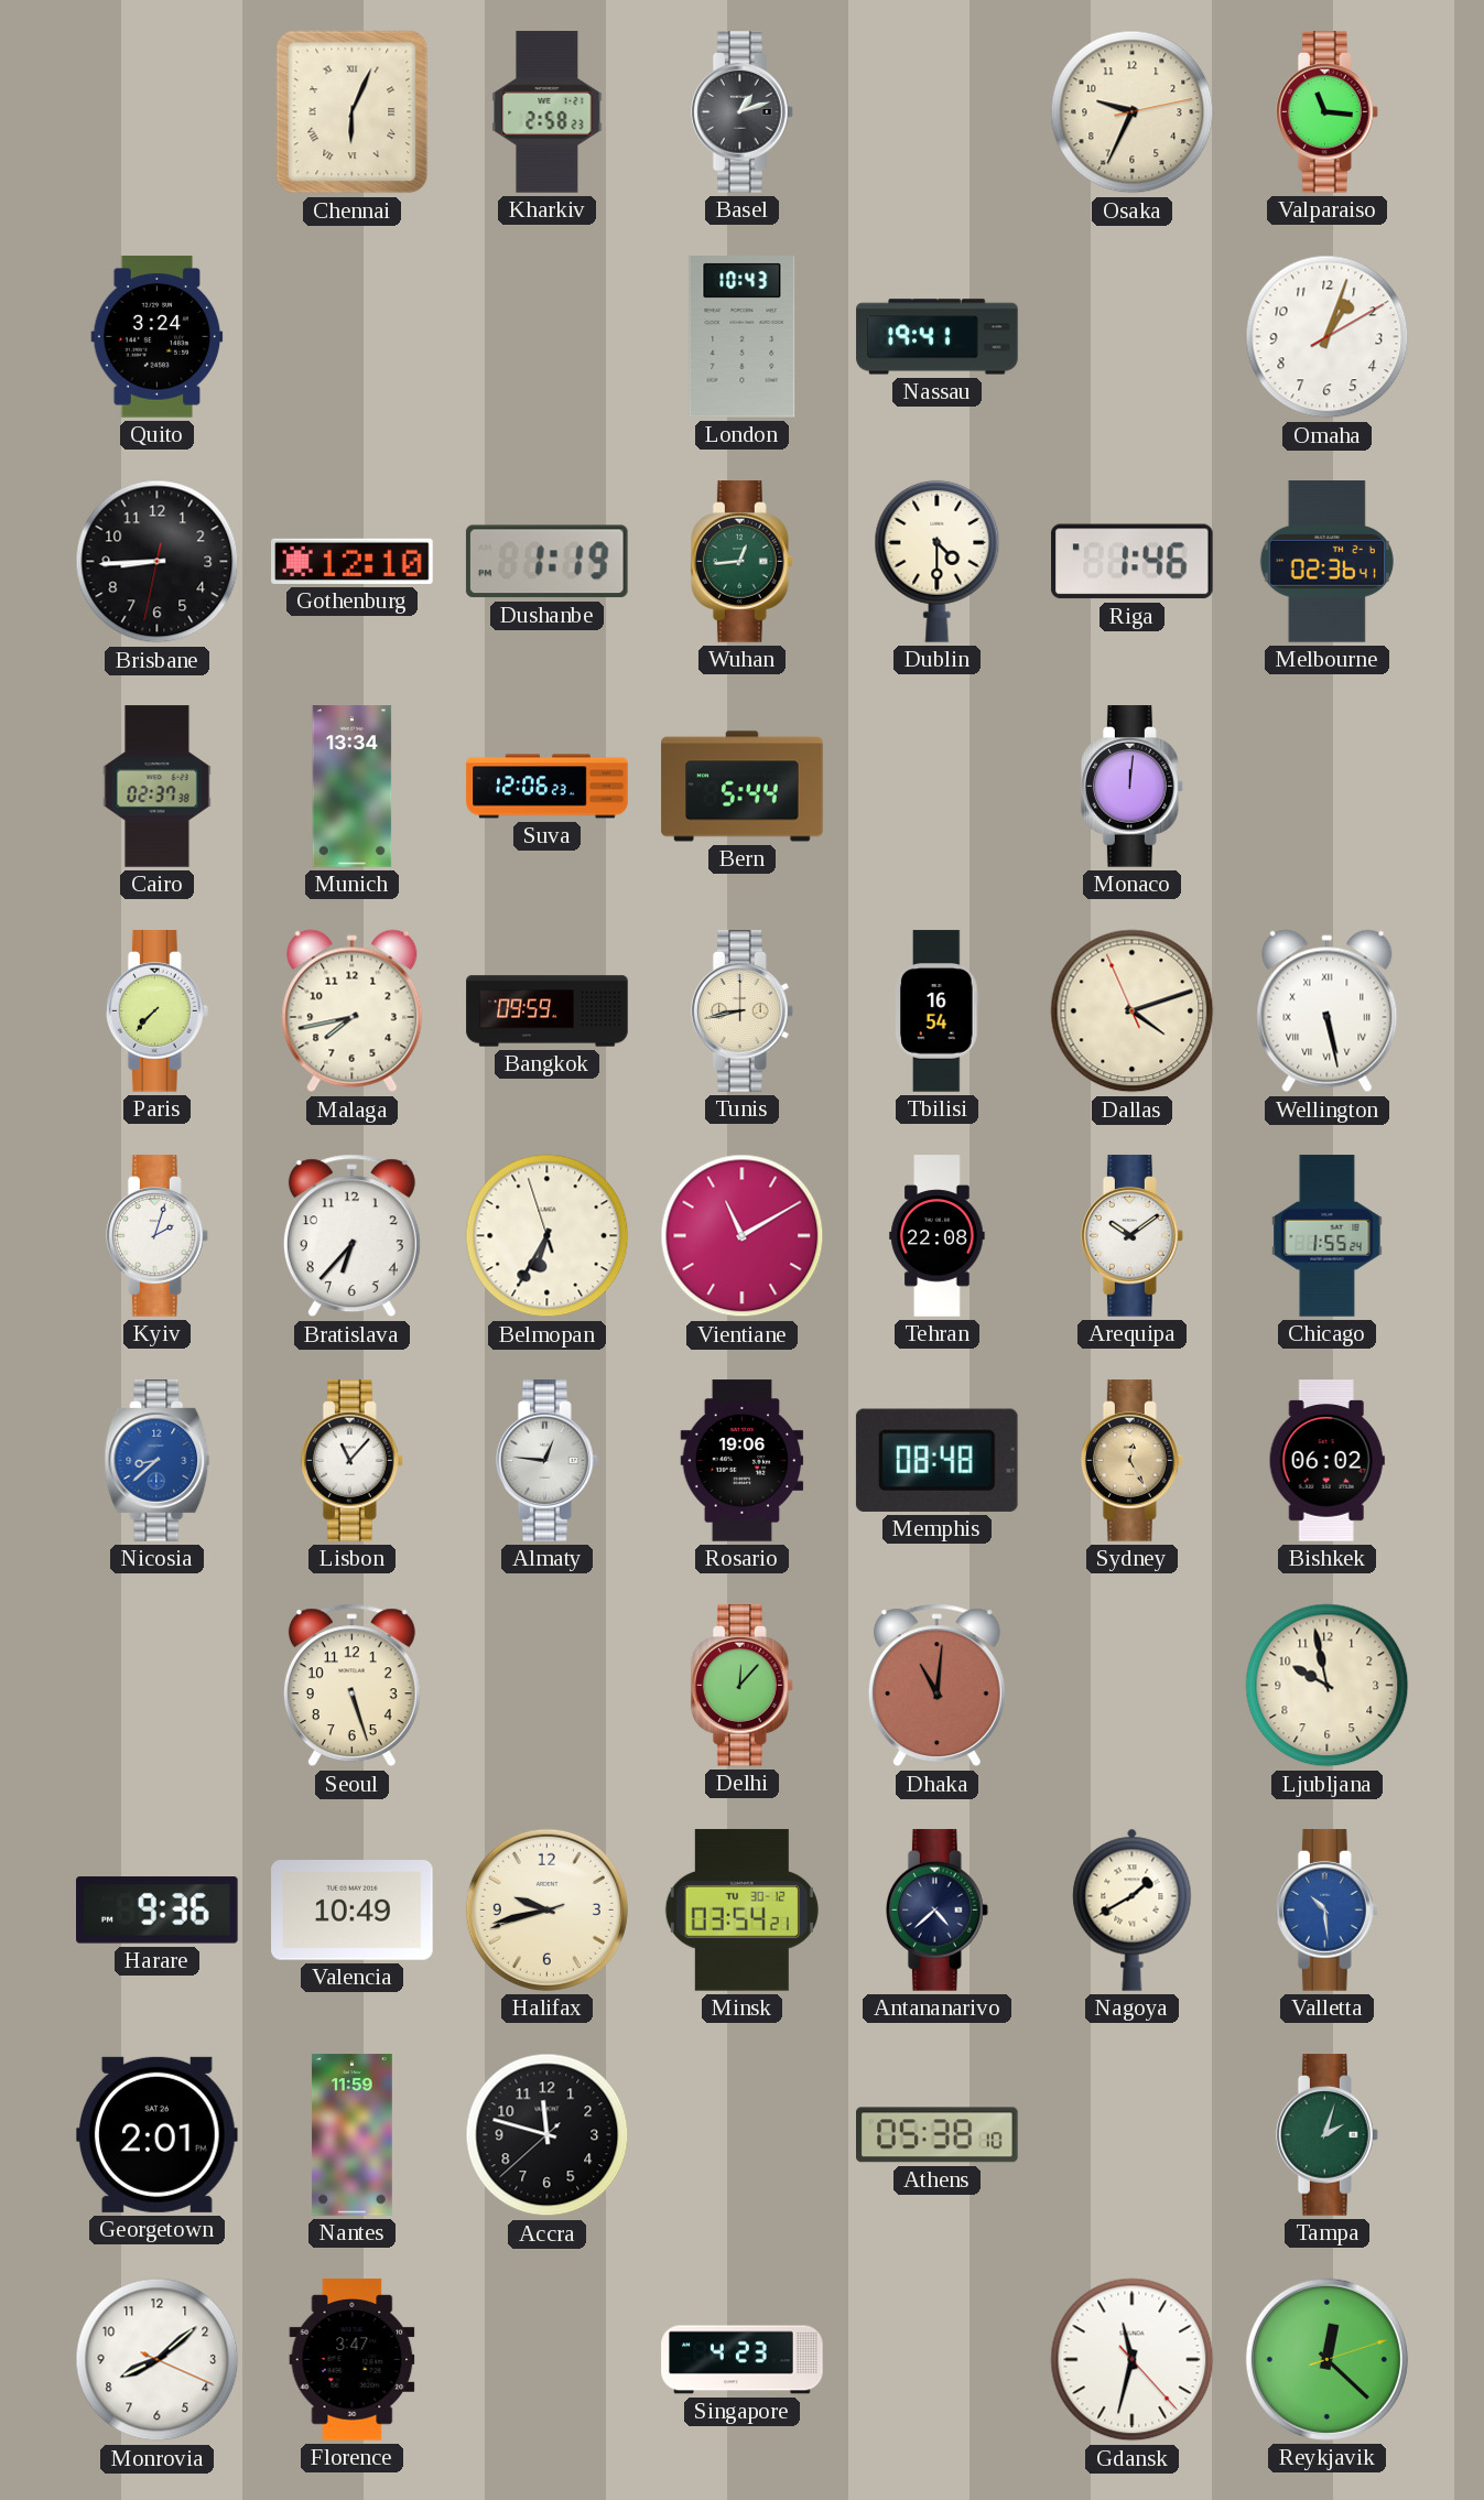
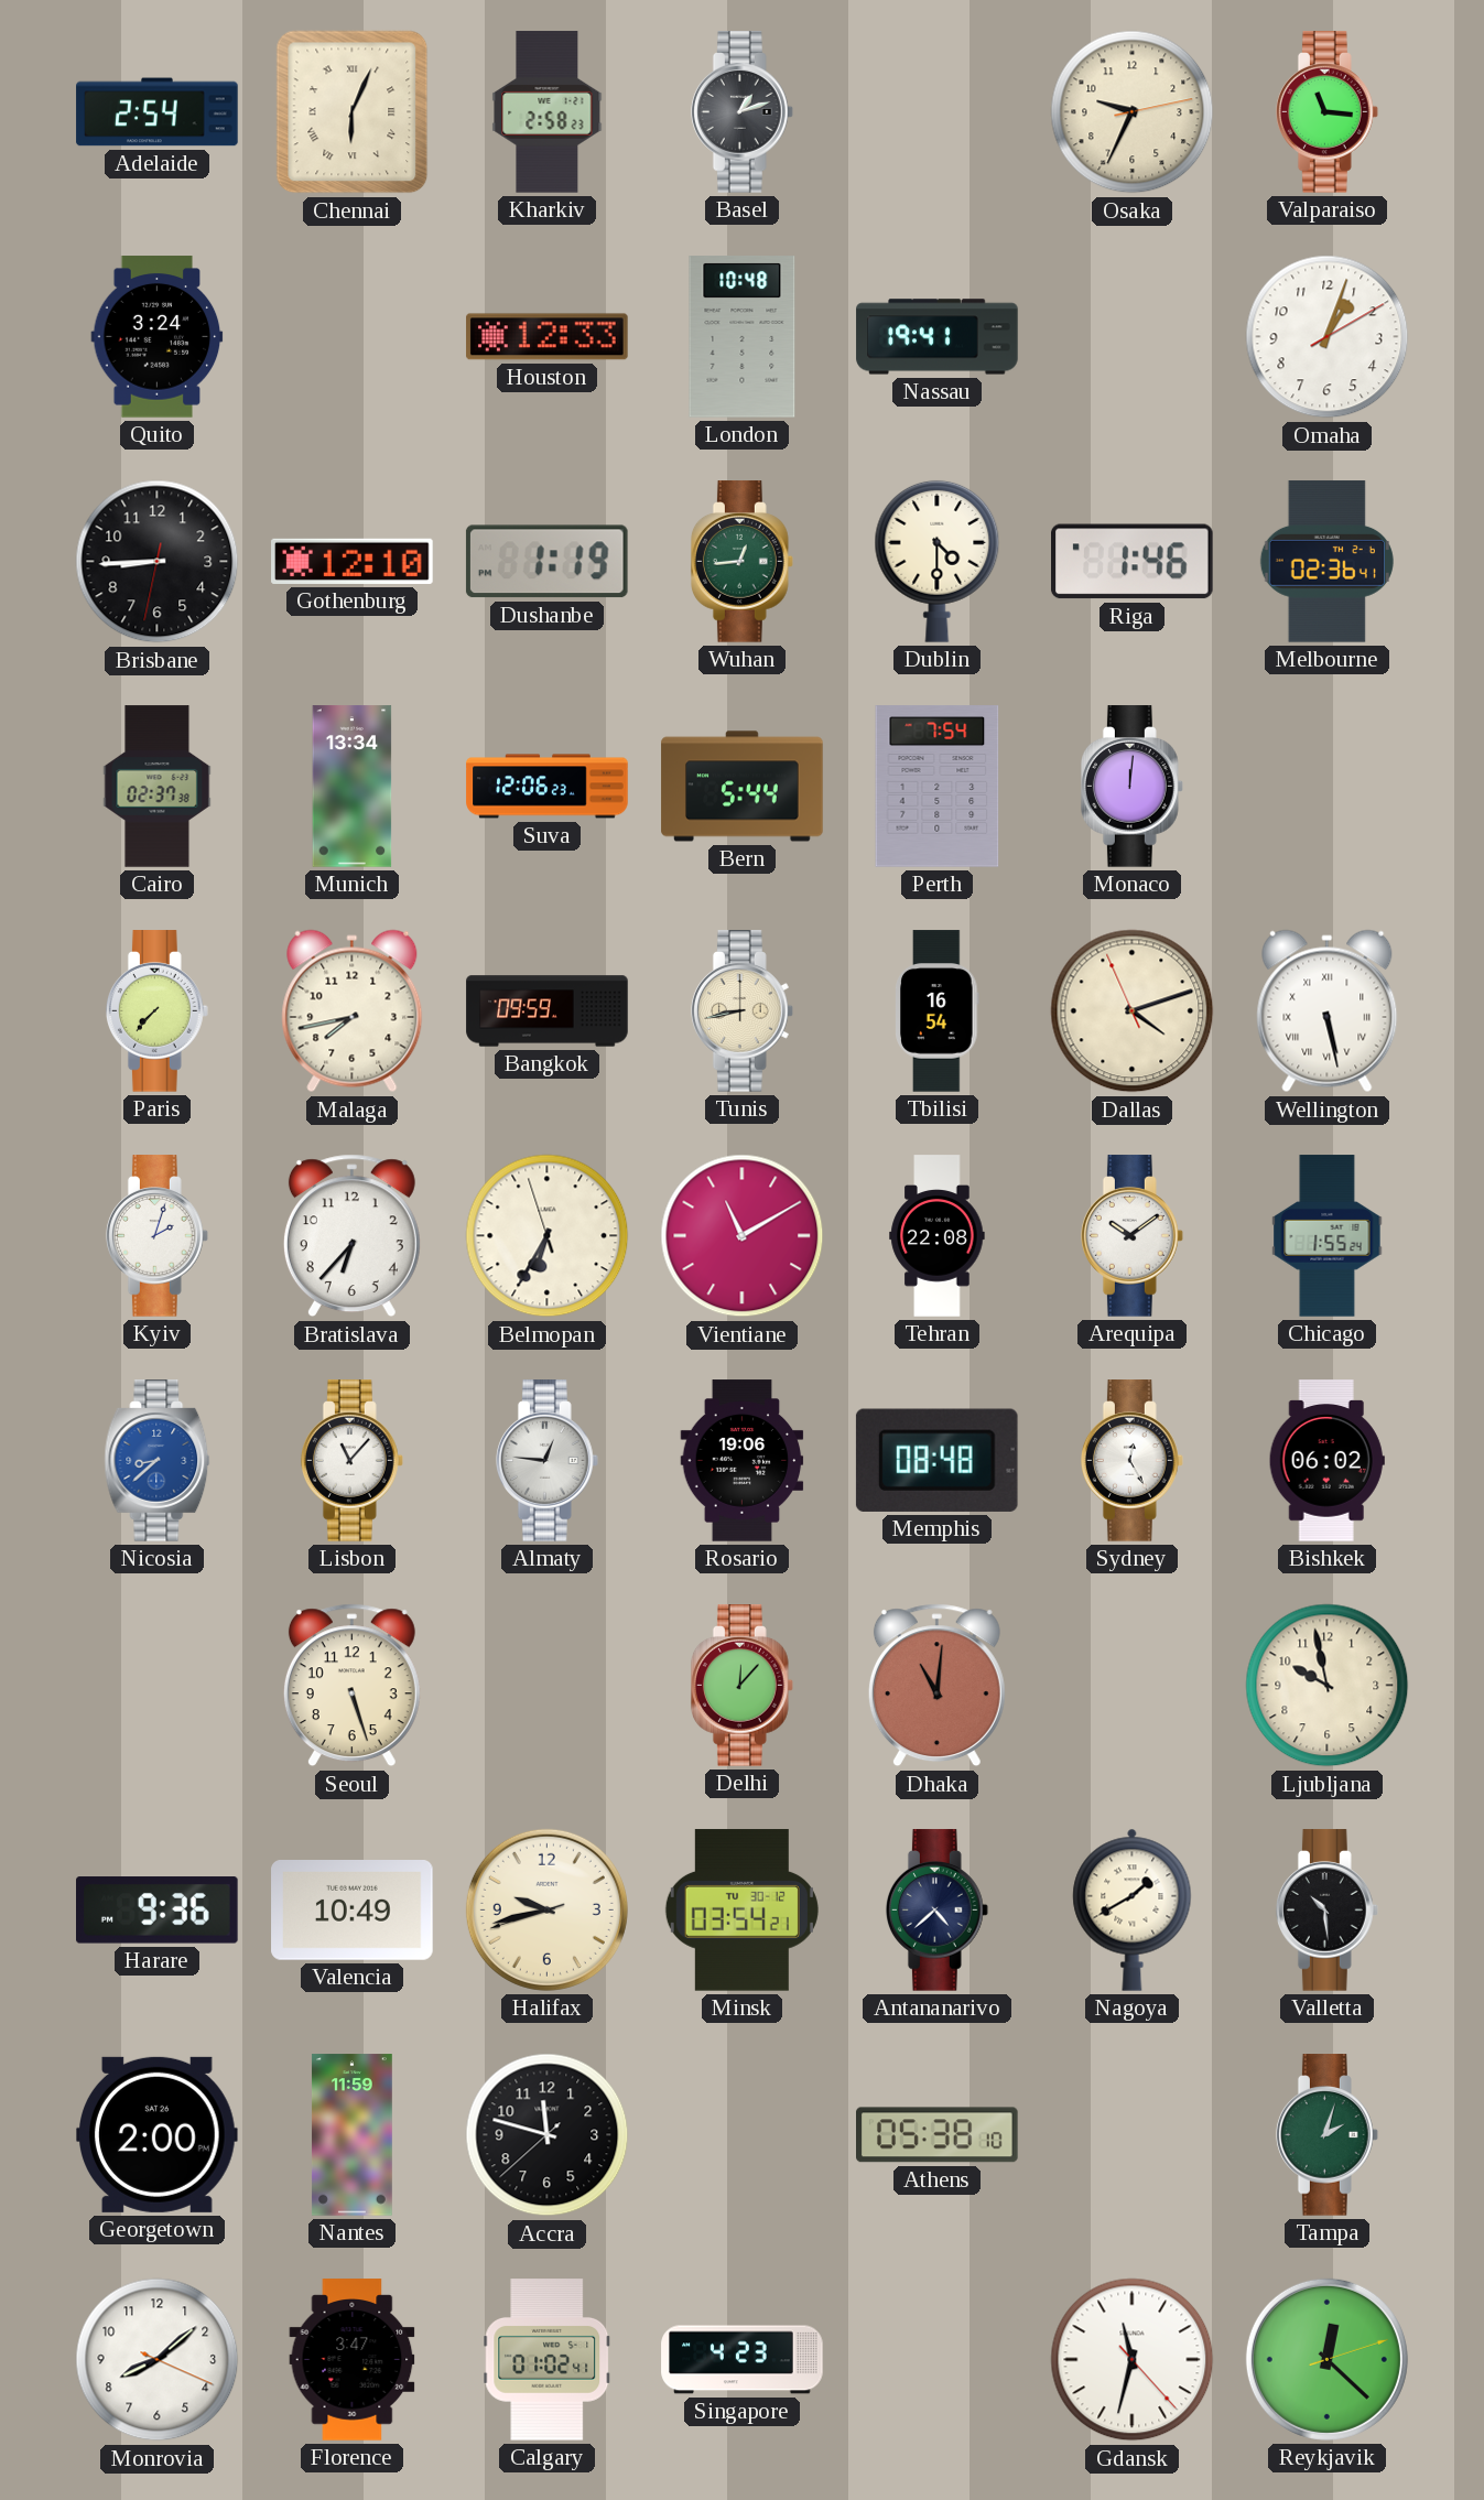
Adelaide: none -> 2:54 (158, 112)
Houston: none -> 12:33 (548, 337)
London: 10:43 -> 10:48 (743, 337)
Perth: none -> 7:54 (938, 787)
Sydney dial: champagne -> white (1131, 1461)
Valletta dial: blue -> black (1326, 1911)
Georgetown: 2:01 -> 2:00 (158, 2134)
Calgary: none -> 01:02 (548, 2360)
